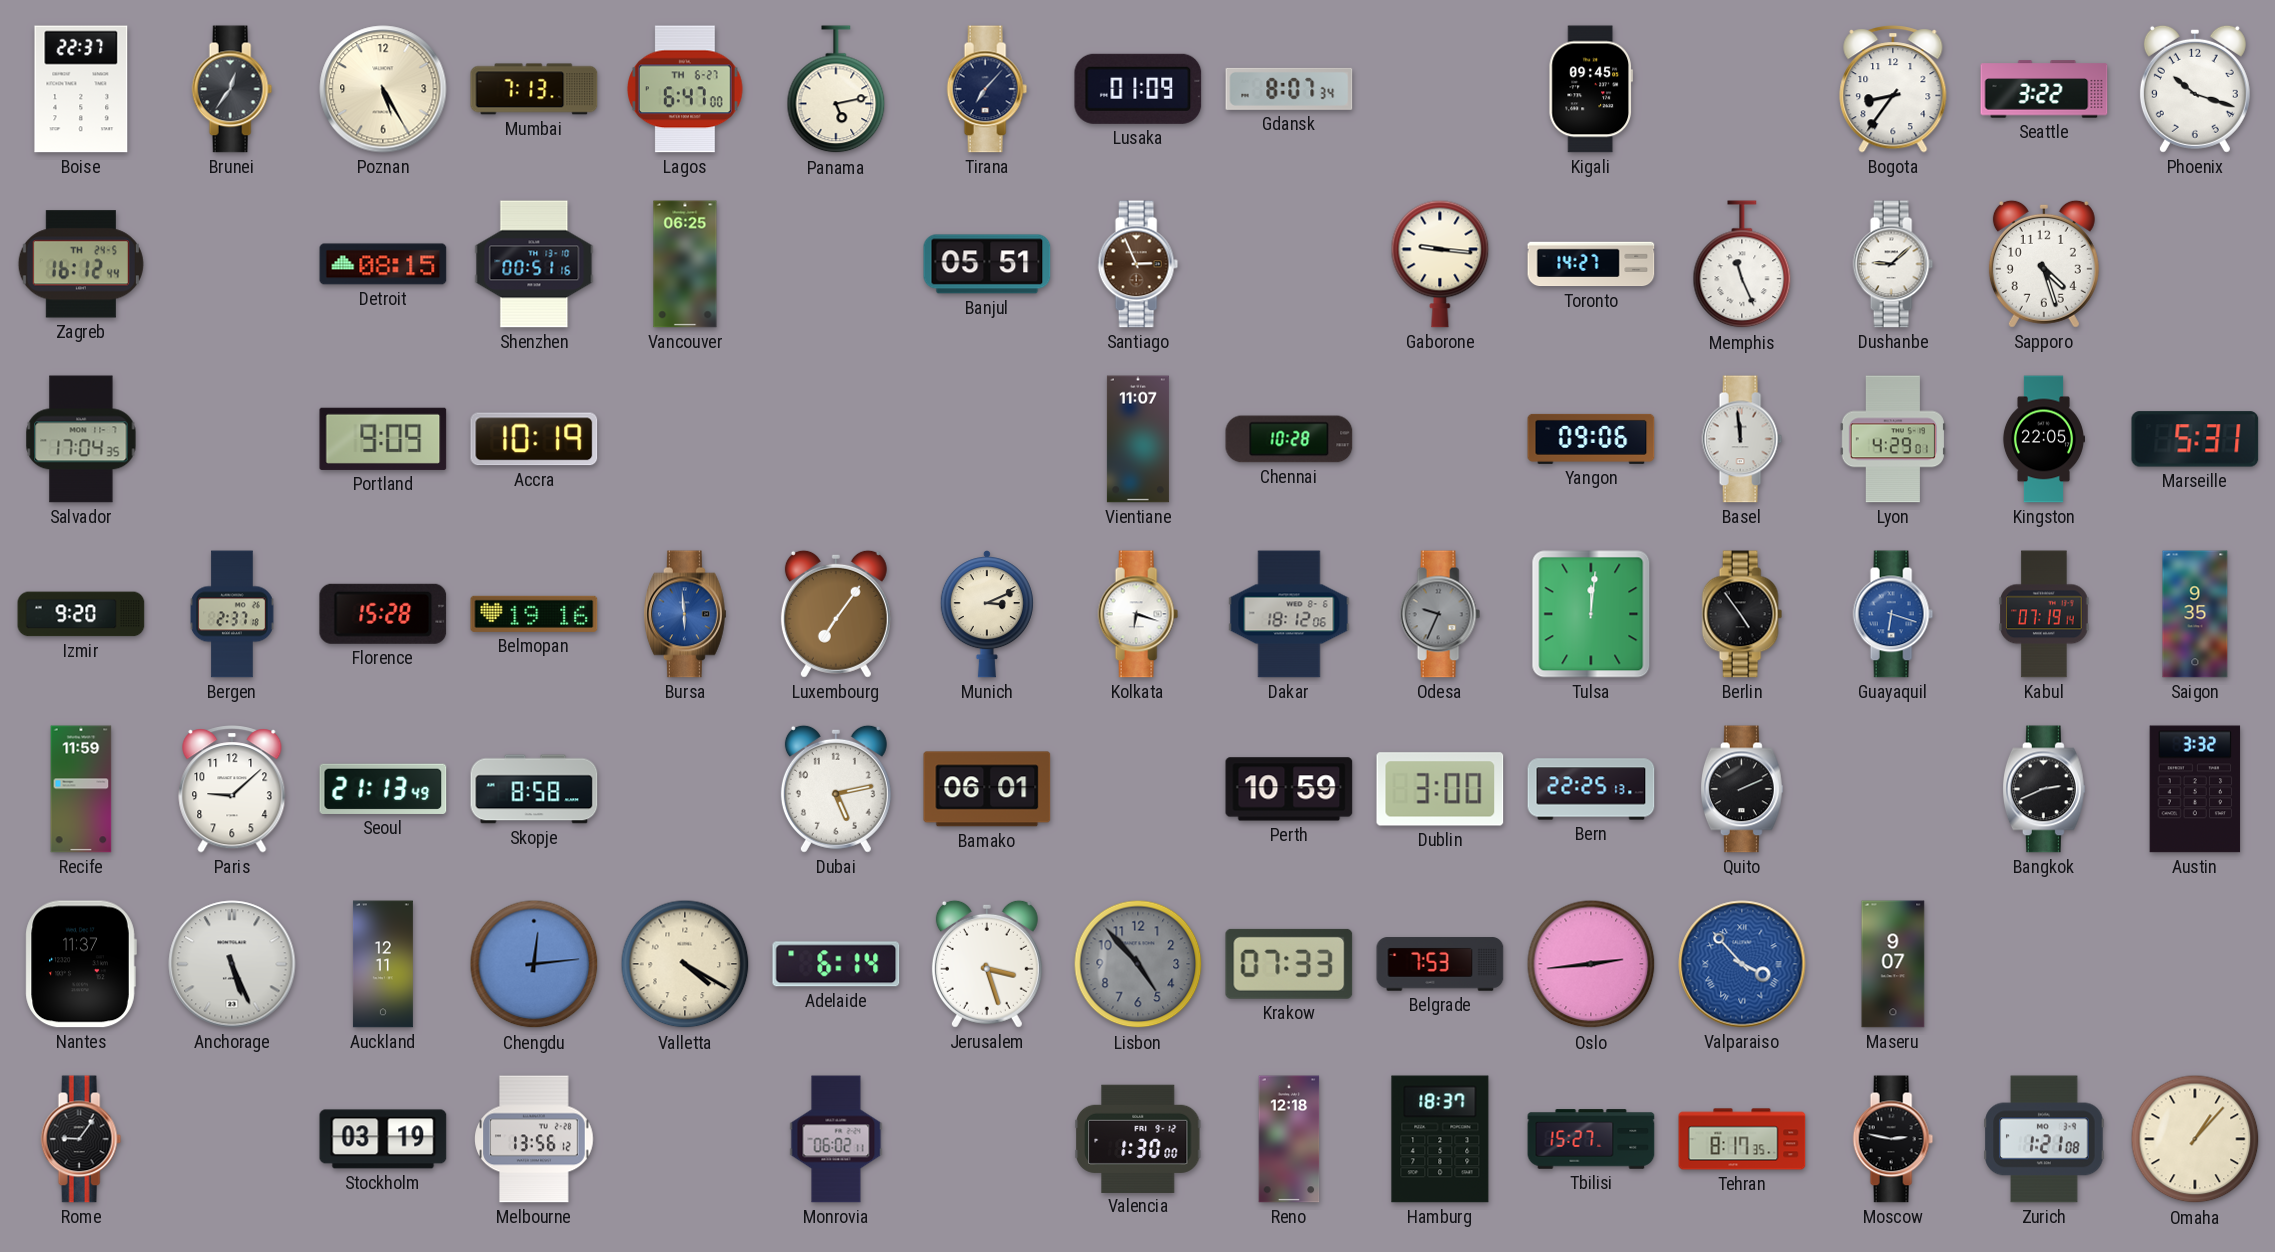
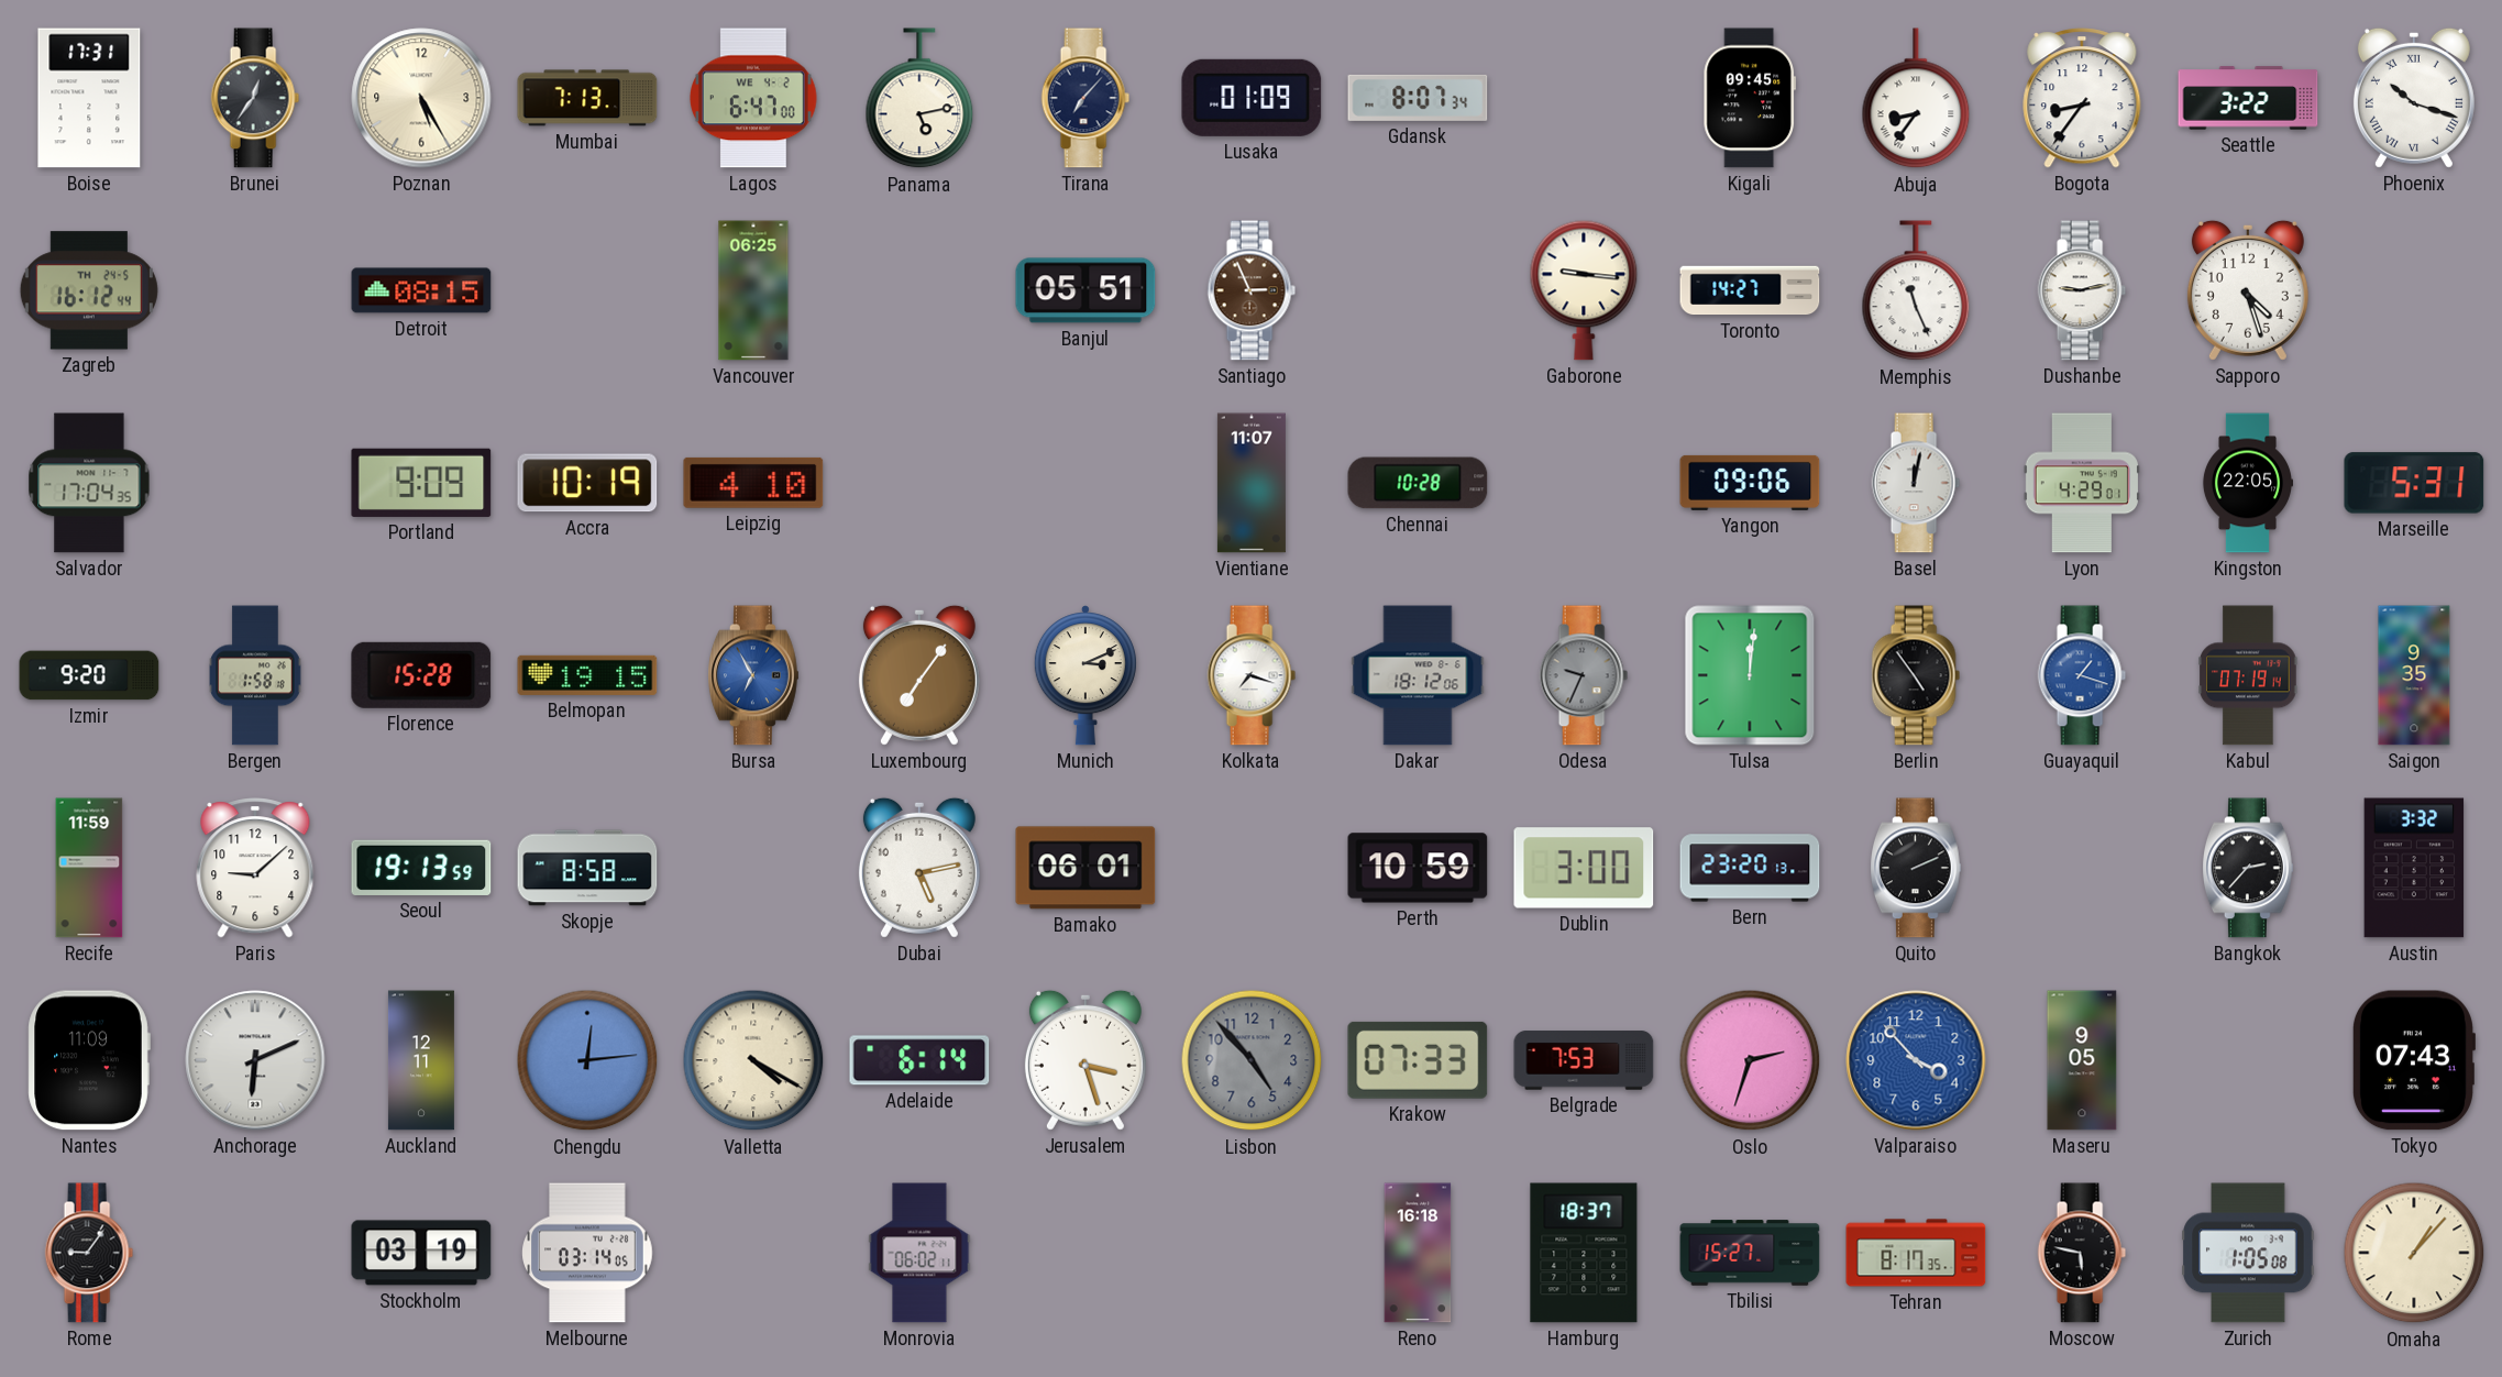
Boise: 22:37 -> 17:31 (89, 98)
Lagos date: TH 6-27 -> WE 4-2 (753, 98)
Abuja: none -> 8:36 (1916, 99)
Phoenix numerals: Arabic -> Roman (2414, 98)
Shenzhen: 00:51 -> none (534, 264)
Dushanbe: 9:08 -> 9:13 (2082, 290)
Leipzig: none -> 4:10 (753, 483)
Basel: 11:59 -> 12:02 (1916, 483)
Bergen: 2:37 -> 1:58 (255, 675)
Belmopan: 19:16 -> 19:15 (587, 675)
Bursa: 5:59 -> 6:55 (754, 675)
Kolkata: 6:18 -> 7:18 (1252, 675)
Guayaquil: 6:18 -> 1:18 (2082, 675)
Seoul: 21:13 -> 19:13 (421, 868)
Bern: 22:25 -> 23:20 (1750, 868)
Bangkok: 2:41 -> 2:37 (2249, 868)
Nantes: 11:37 -> 11:09 (89, 1060)
Anchorage: 5:26 -> 6:11 (255, 1060)
Oslo: 2:44 -> 2:33 (1750, 1060)
Valparaiso numerals: Roman -> Arabic (1916, 1060)
Maseru: 9:07 -> 9:05 (2082, 1060)
Tokyo: none -> 07:43 (2413, 1060)
Melbourne: 13:56 -> 03:14 (587, 1253)
Valencia: 1:30 -> none (1139, 1138)
Reno: 12:18 -> 16:18 (1418, 1253)
Moscow: 2:47 -> 5:47 (2082, 1253)
Zurich: 1:21 -> 1:05 (2248, 1253)
